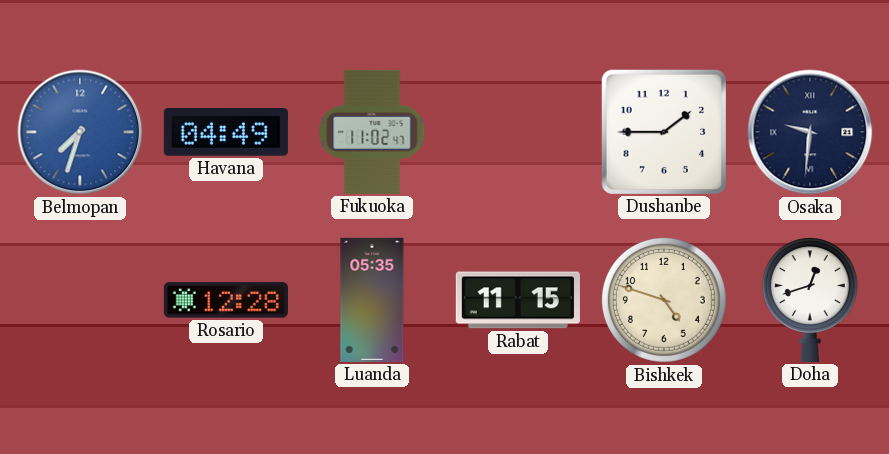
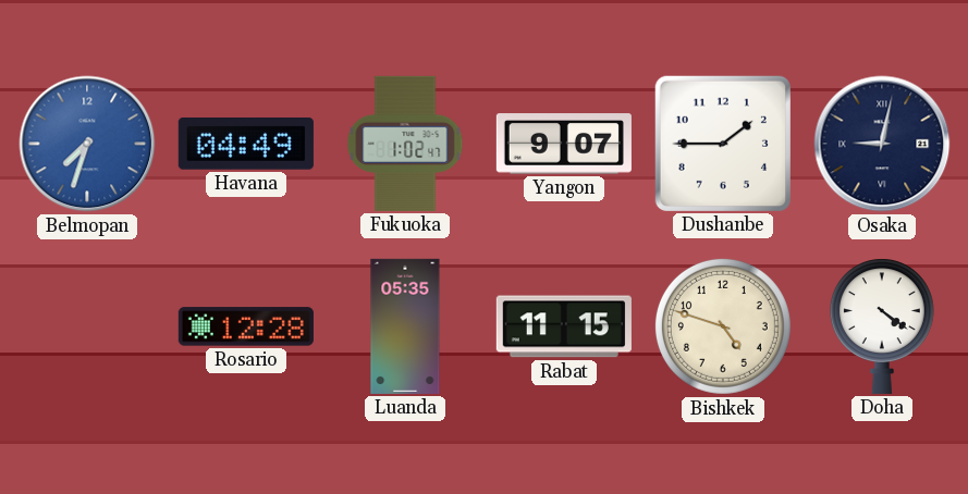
Fukuoka: 11:02 -> 1:02 (405, 144)
Yangon: none -> 9:07 (564, 144)
Osaka: 9:31 -> 9:02 (882, 144)
Doha: 12:42 -> 4:21 (882, 326)
